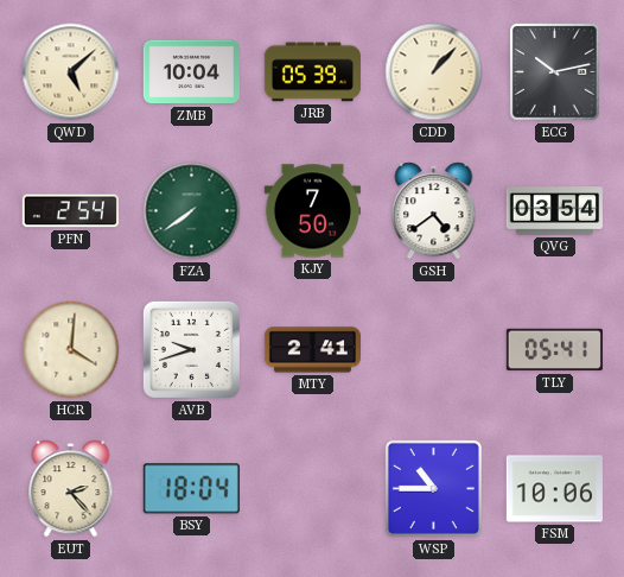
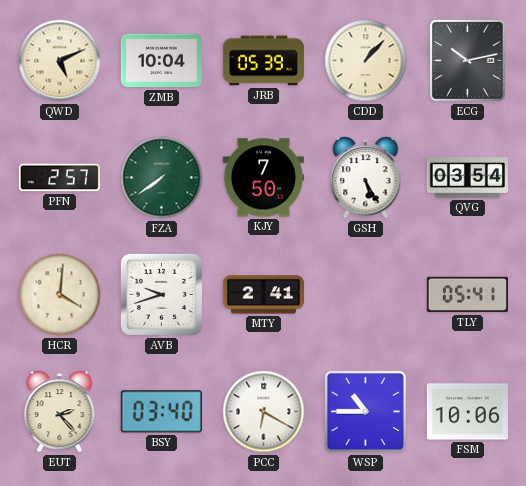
QWD: 5:08 -> 5:11 (60, 61)
PFN: 2:54 -> 2:57 (59, 178)
GSH: 4:39 -> 5:25 (366, 178)
BSY: 18:04 -> 03:40 (161, 412)
PCC: none -> 6:20 (264, 412)
